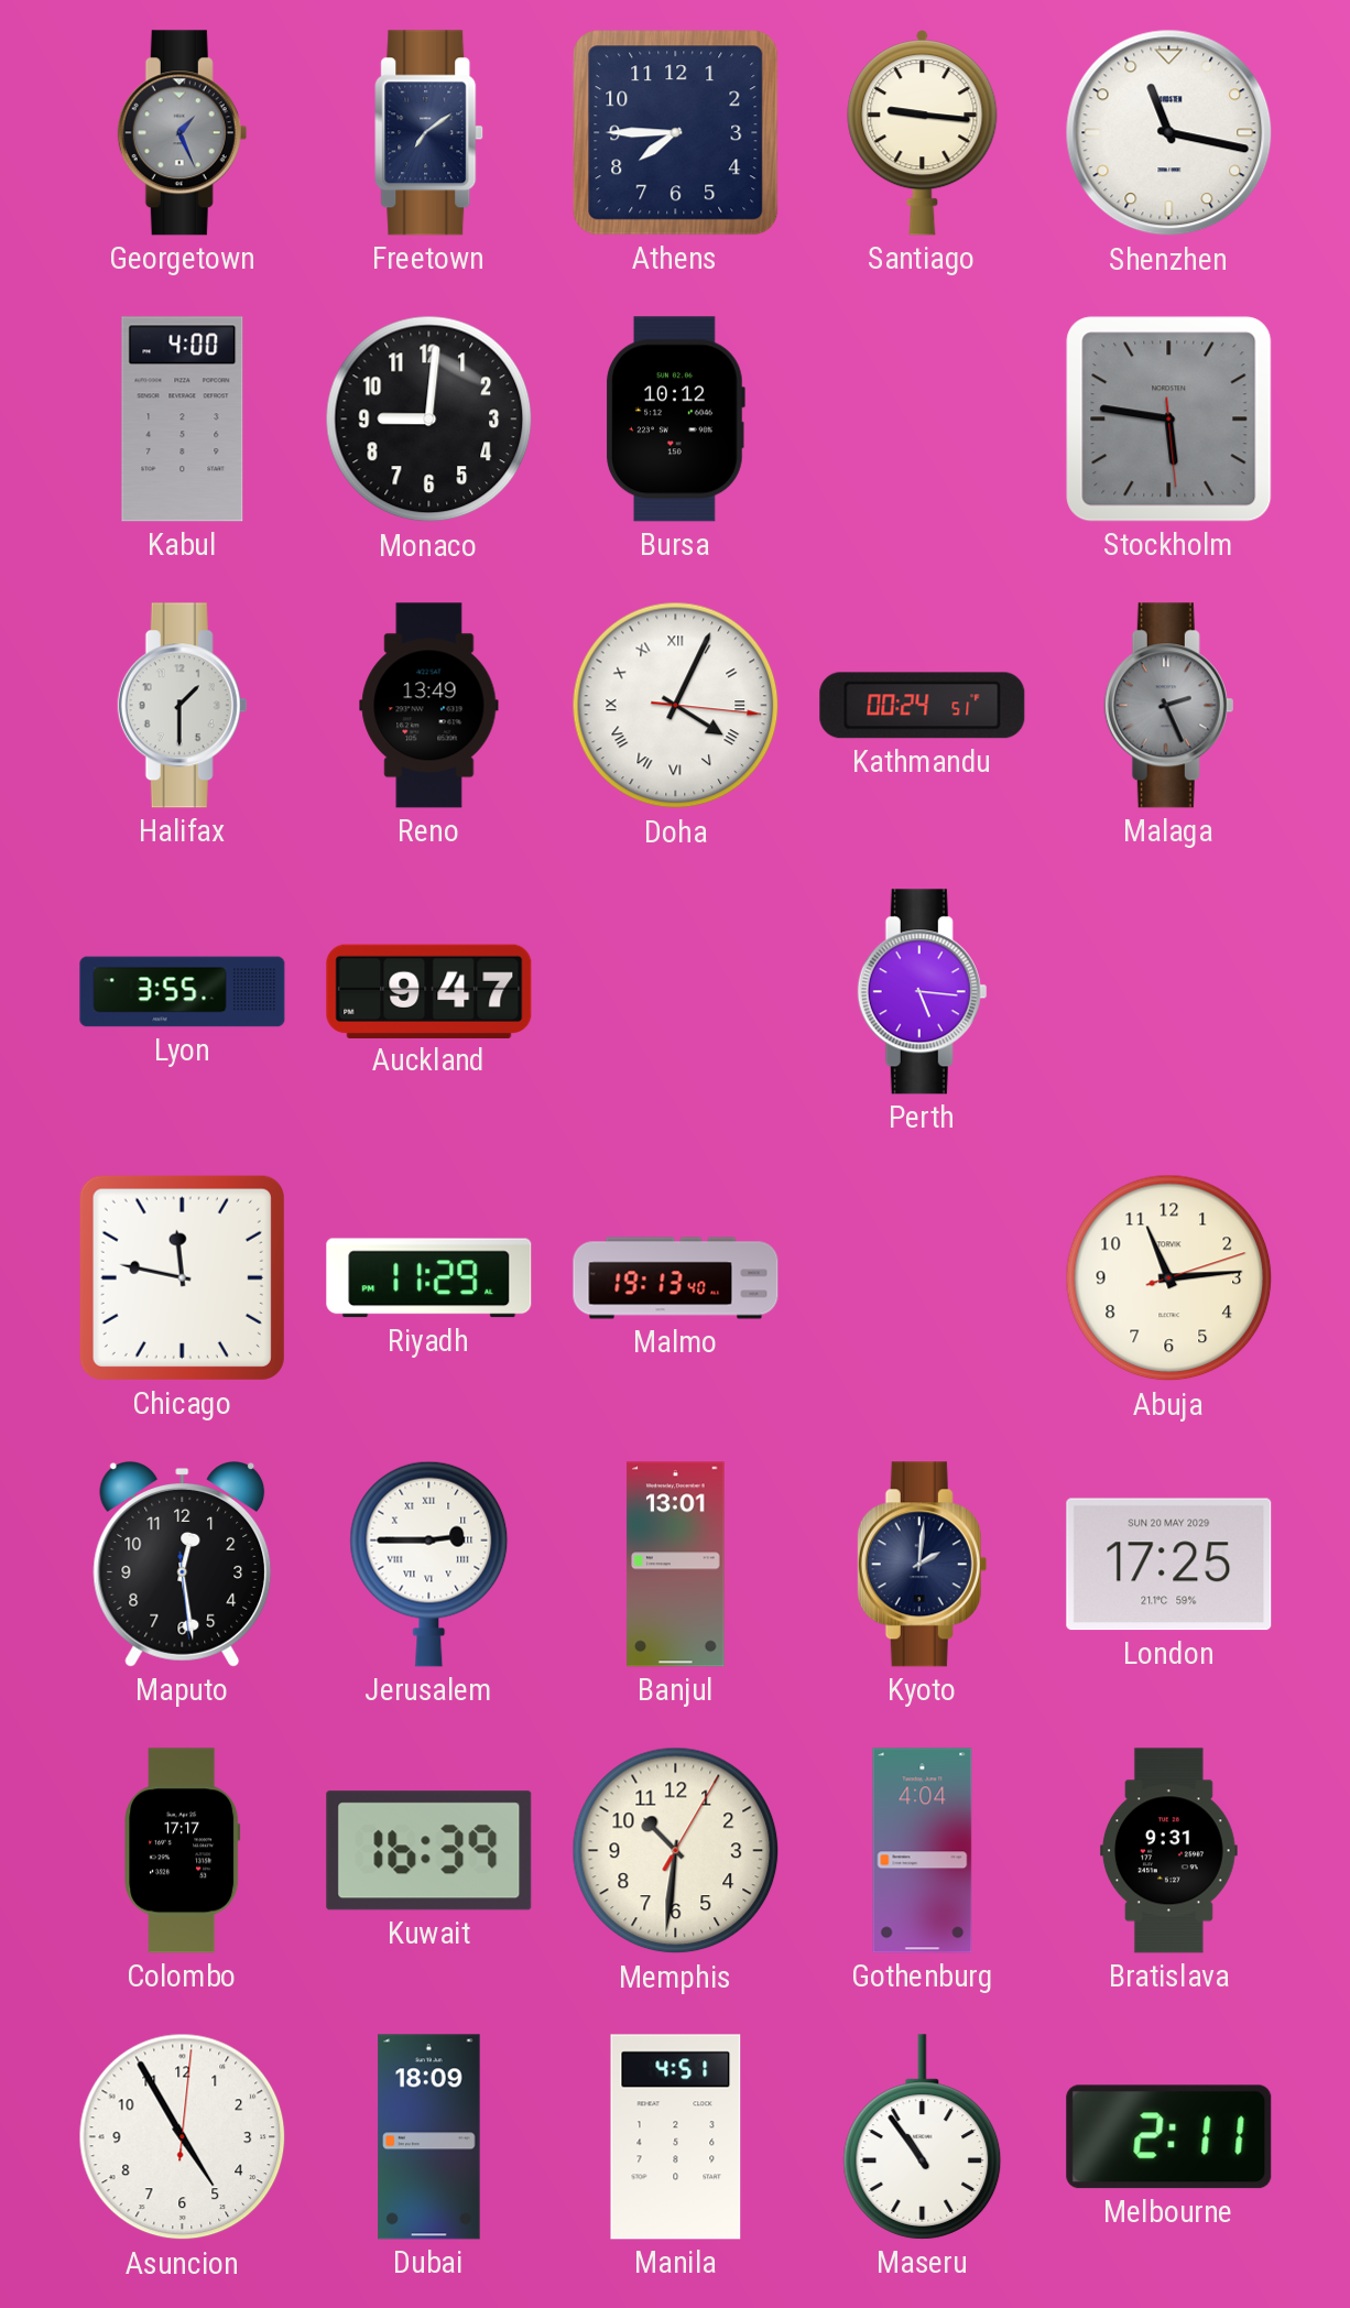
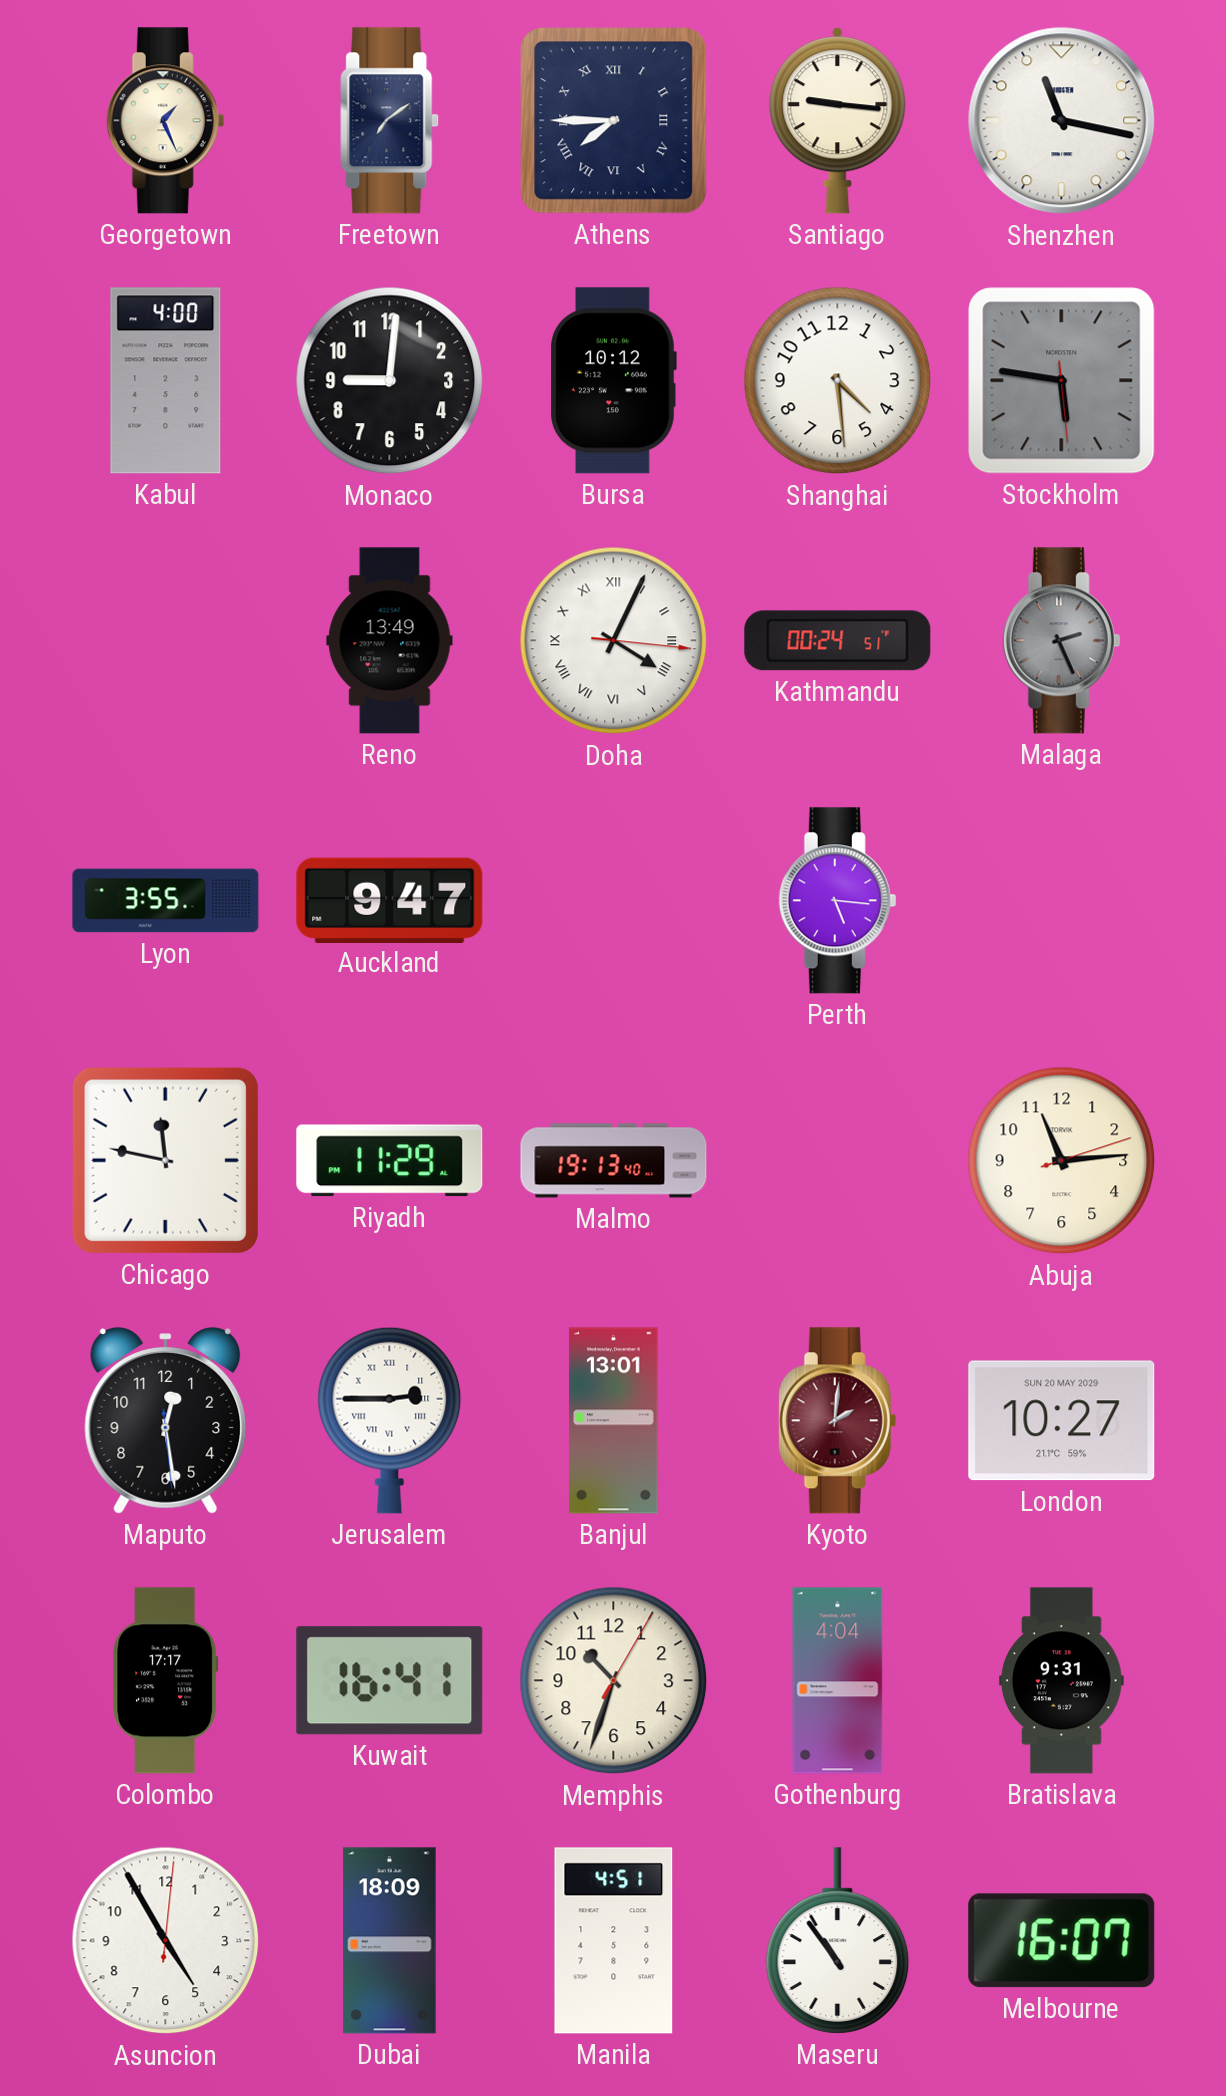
Georgetown dial: grey -> cream (166, 121)
Athens numerals: Arabic -> Roman (614, 121)
Shanghai: none -> 4:29 (838, 381)
Halifax: 1:30 -> none (183, 706)
Kyoto dial: navy -> burgundy (838, 1421)
London: 17:25 -> 10:27 (1062, 1421)
Kuwait: 16:39 -> 16:41 (390, 1681)
Memphis: 10:31 -> 10:33 (614, 1681)
Melbourne: 2:11 -> 16:07 (1062, 1941)
